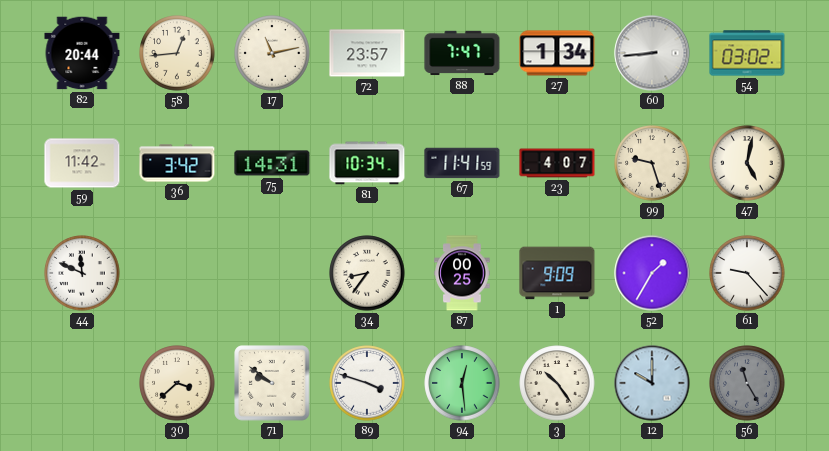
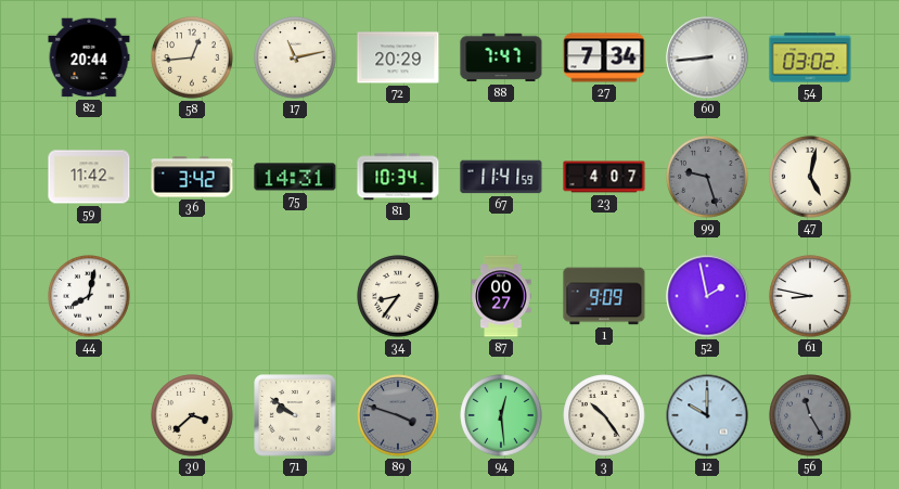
72: 23:57 -> 20:29 (398, 57)
27: 1:34 -> 7:34 (604, 57)
99 dial: cream -> grey (707, 177)
44: 11:49 -> 8:02 (89, 296)
87: 00:25 -> 00:27 (501, 296)
52: 1:35 -> 1:58 (707, 296)
61: 9:23 -> 8:47 (810, 296)
89 dial: white -> grey (398, 415)
